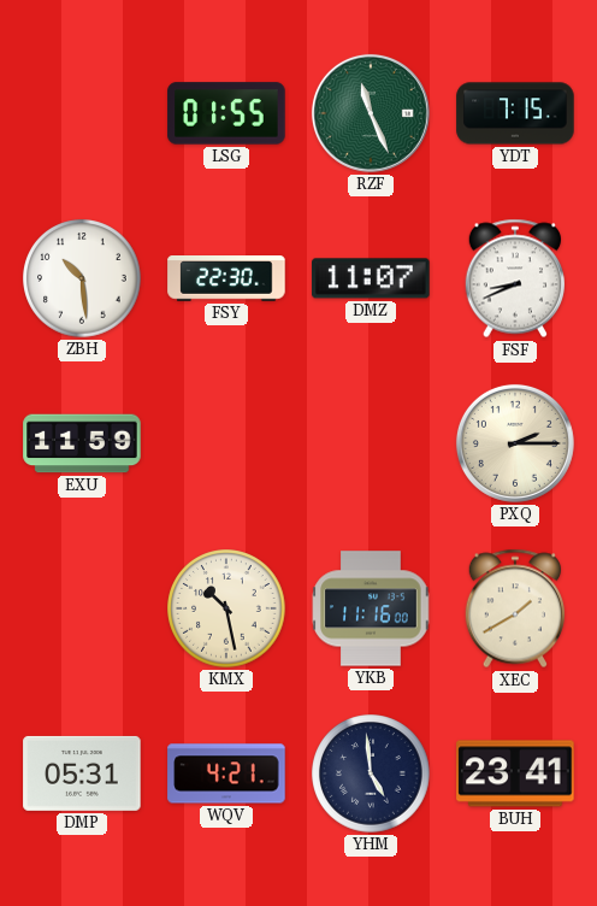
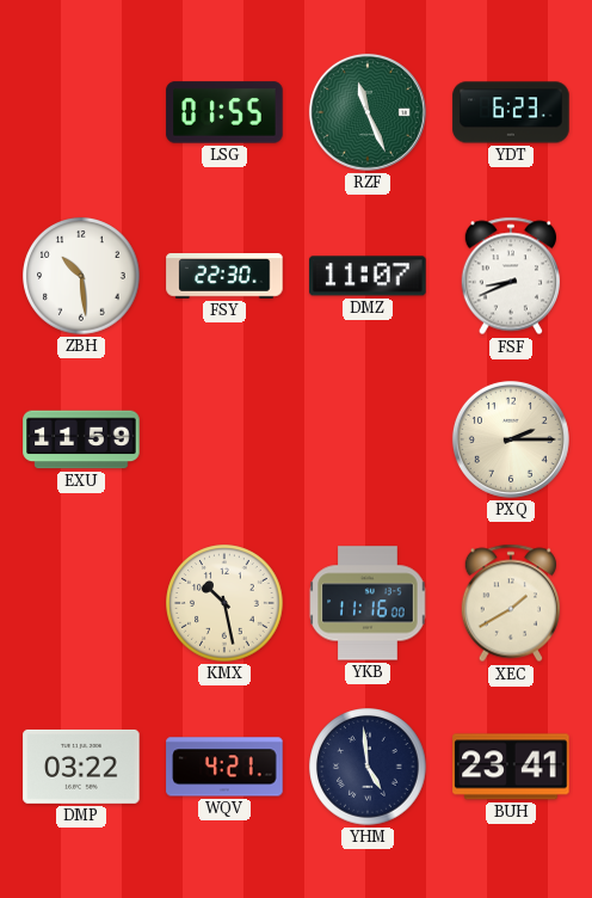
YDT: 7:15 -> 6:23 (511, 112)
DMP: 05:31 -> 03:22 (81, 767)
